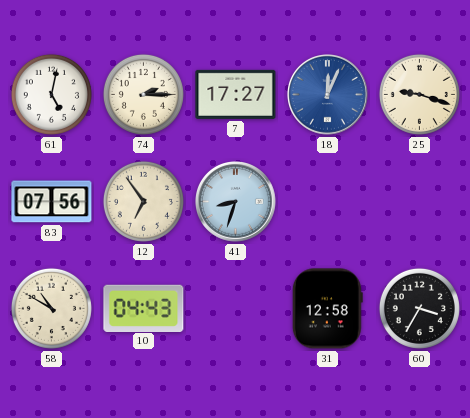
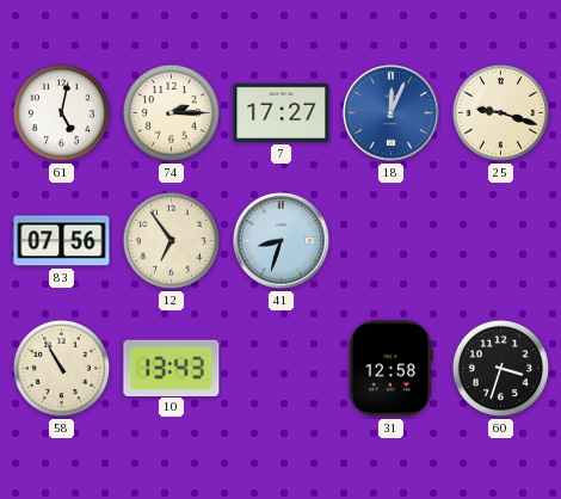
58: 10:50 -> 10:55 (61, 368)
10: 04:43 -> 13:43 (172, 368)
60: 3:35 -> 3:33 (500, 368)
